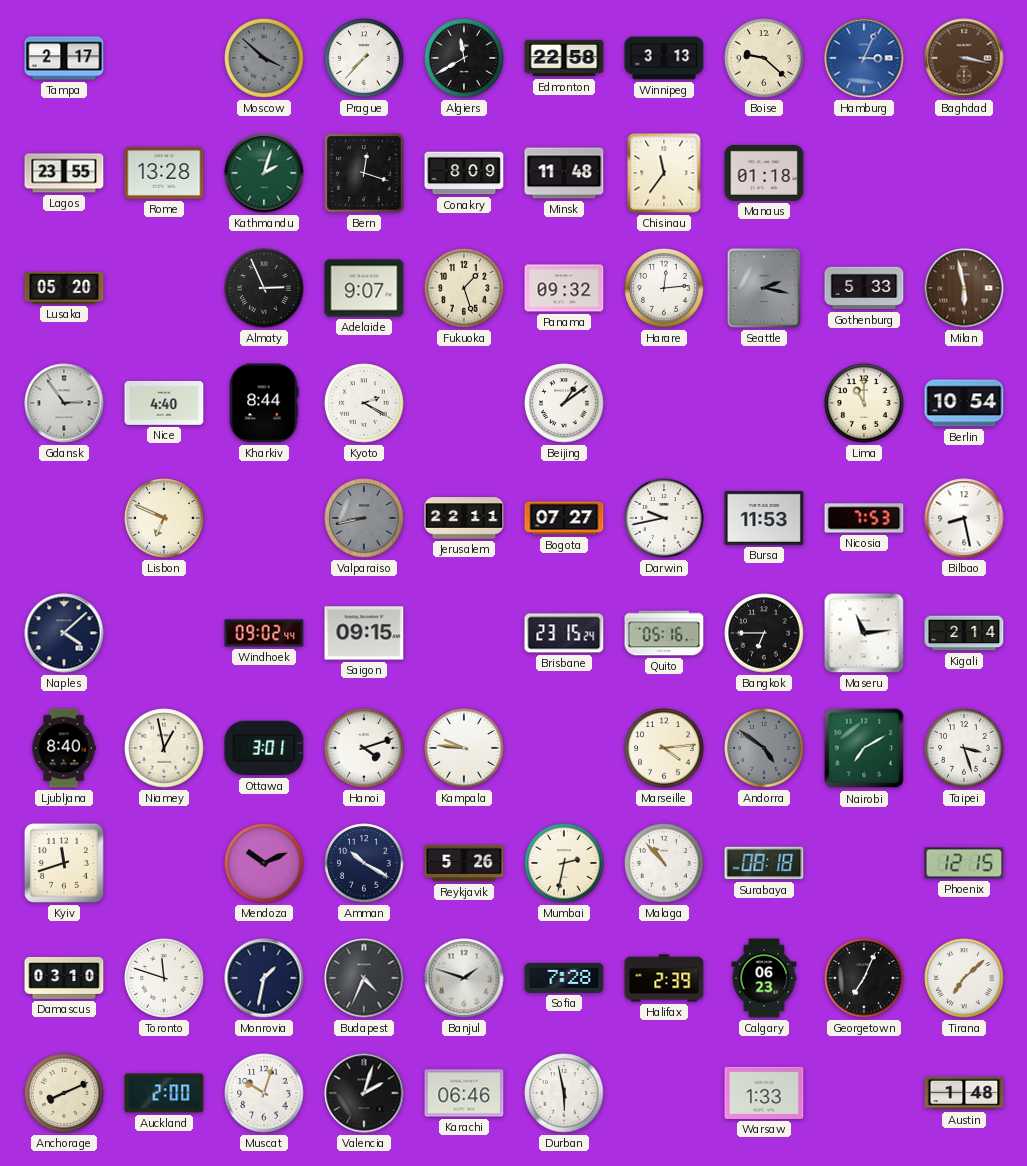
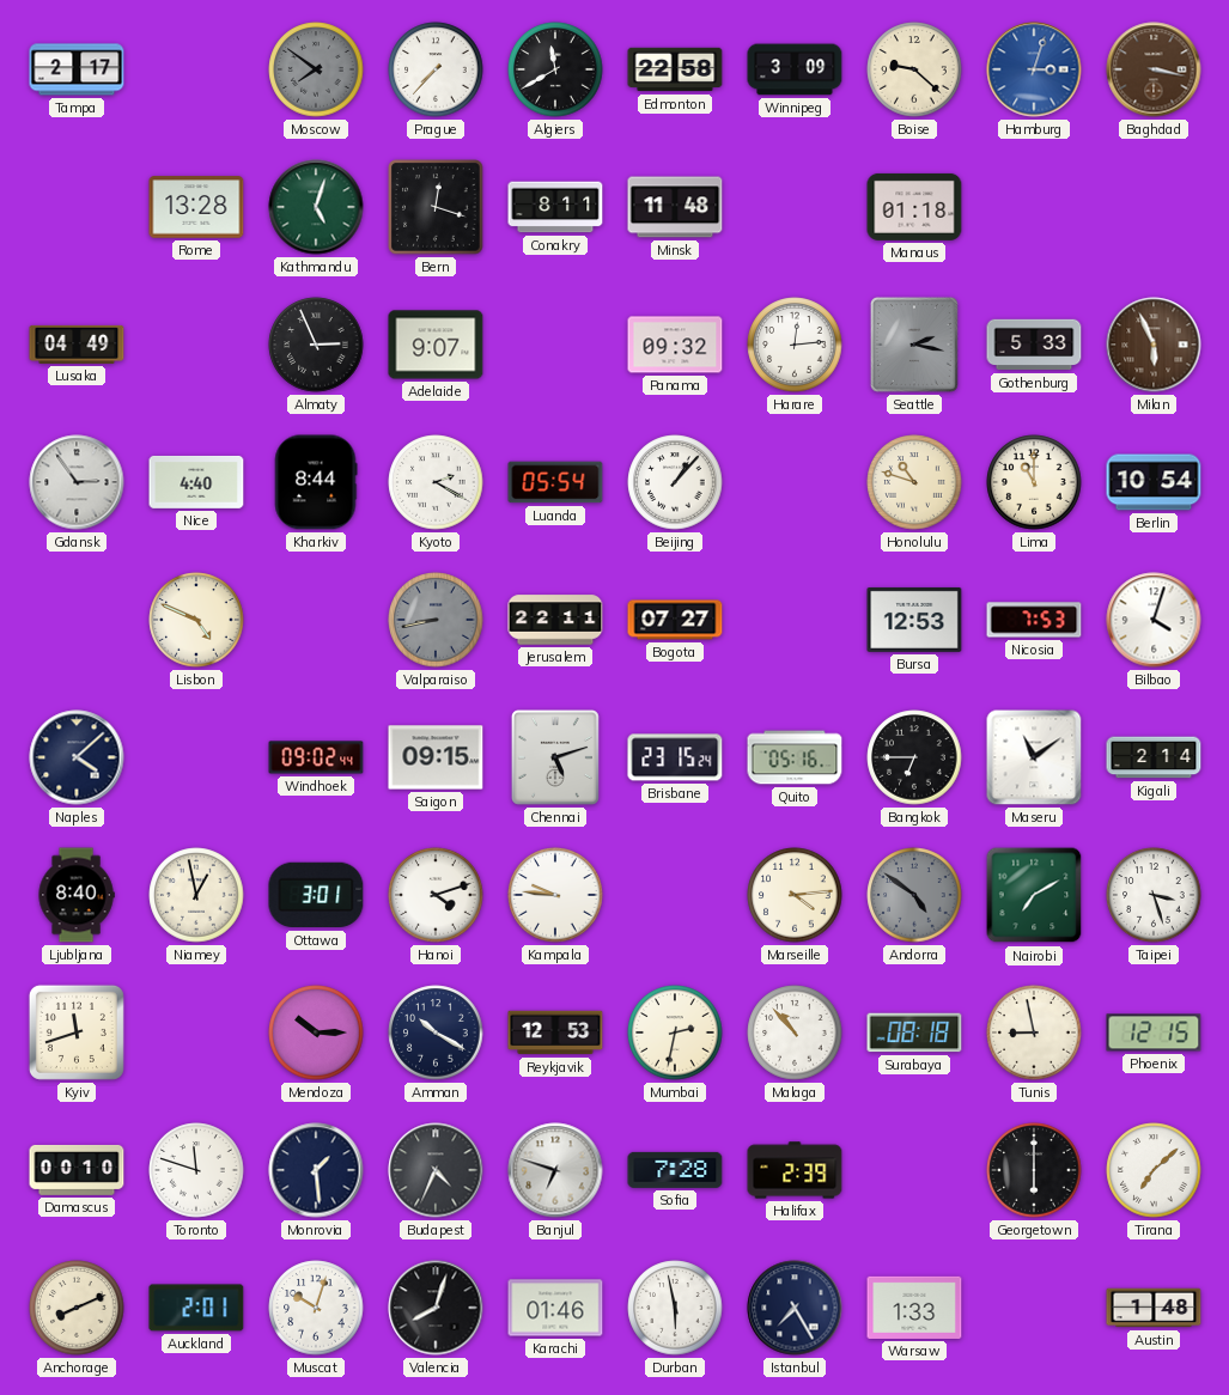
Moscow: 3:52 -> 7:51 (316, 69)
Winnipeg: 3:13 -> 3:09 (795, 69)
Hamburg: 3:04 -> 3:03 (1034, 69)
Lagos: 23:55 -> none (64, 173)
Kathmandu: 2:03 -> 5:03 (316, 207)
Conakry: 8:09 -> 8:11 (555, 207)
Chisinau: 11:36 -> none (664, 173)
Lusaka: 05:20 -> 04:49 (77, 345)
Fukuoka: 1:27 -> none (464, 288)
Milan: 5:58 -> 5:56 (1154, 345)
Luanda: none -> 05:54 (555, 482)
Beijing: 1:09 -> 1:07 (675, 482)
Honolulu: none -> 10:48 (914, 482)
Lisbon: 6:49 -> 4:49 (196, 620)
Darwin: 9:43 -> none (664, 518)
Bursa: 11:53 -> 12:53 (914, 620)
Bilbao: 8:28 -> 4:03 (1154, 620)
Chennai: none -> 5:12 (555, 757)
Maseru: 11:14 -> 11:09 (1034, 757)
Mendoza: 10:11 -> 10:15 (316, 1032)
Reykjavik: 5:26 -> 12:53 (555, 1032)
Tunis: none -> 8:58 (1034, 1032)
Damascus: 03:10 -> 00:10 (77, 1170)
Monrovia: 1:32 -> 1:29 (316, 1170)
Banjul: 1:48 -> 6:48 (555, 1170)
Calgary: 06:23 -> none (764, 978)
Georgetown: 7:04 -> 6:00 (1034, 1170)
Auckland: 2:00 -> 2:01 (196, 1308)
Valencia: 2:03 -> 8:03 (436, 1308)
Karachi: 06:46 -> 01:46 (555, 1308)
Istanbul: none -> 7:25 (795, 1308)
